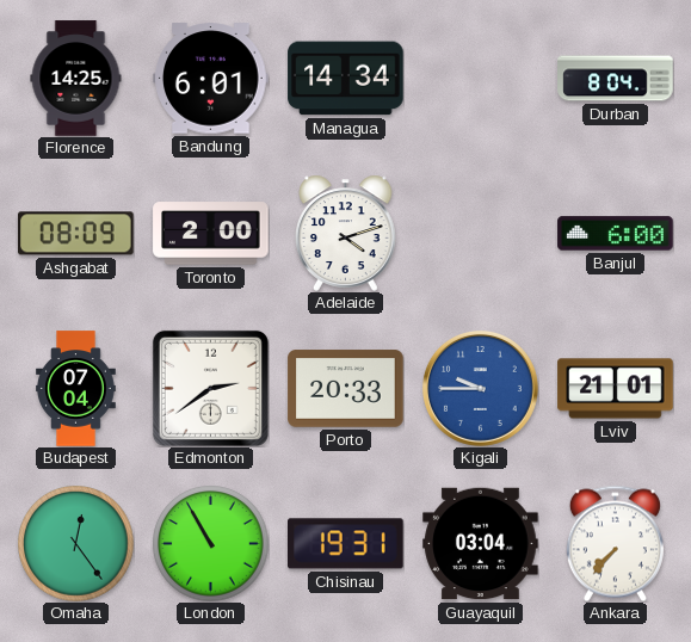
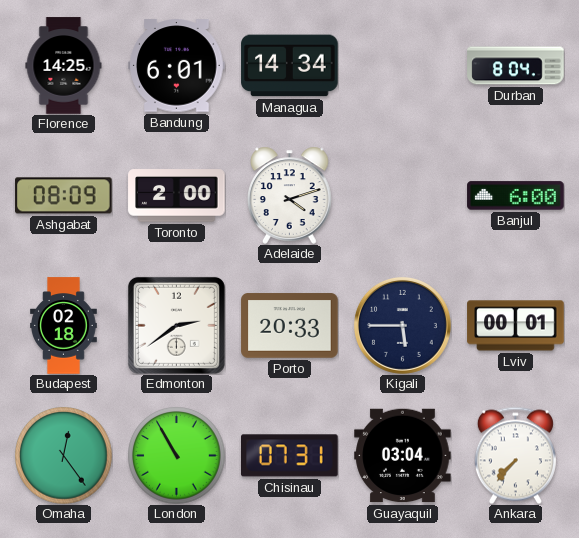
Budapest: 07:04 -> 02:18 (64, 326)
Kigali: 9:45 -> 5:45 (402, 325)
Kigali dial: blue -> navy (402, 325)
Lviv: 21:01 -> 00:01 (516, 326)
Chisinau: 19:31 -> 07:31 (290, 456)
